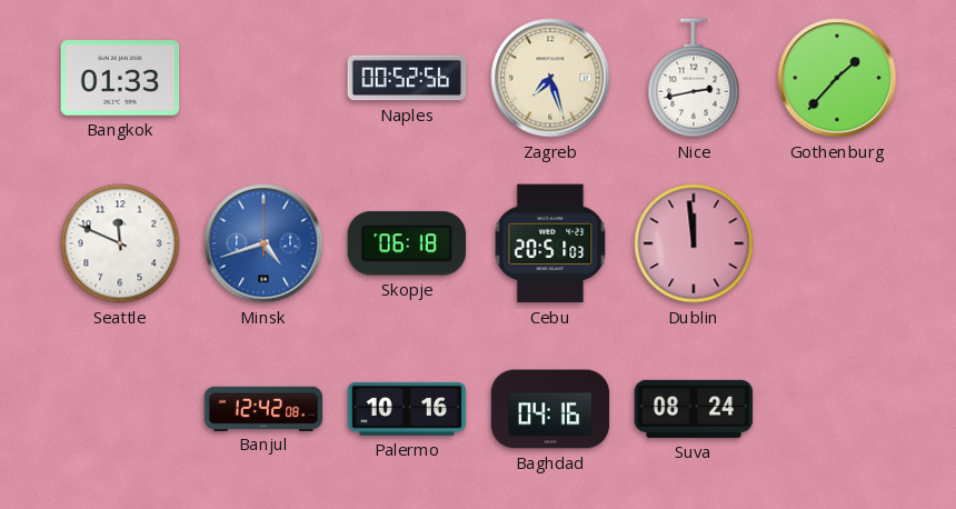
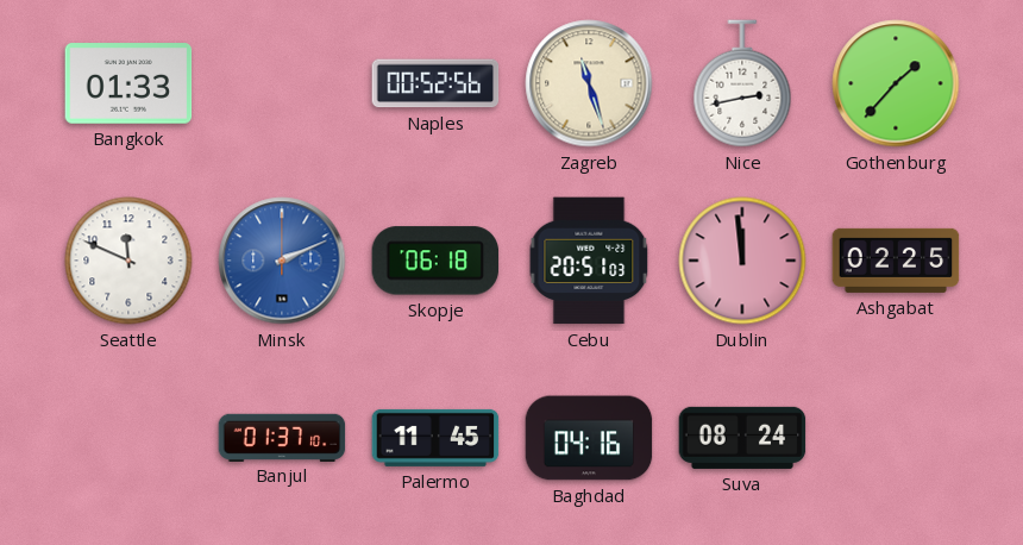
Zagreb: 7:27 -> 11:27 (589, 83)
Minsk: 4:42 -> 2:11 (282, 261)
Ashgabat: none -> 02:25 (896, 261)
Banjul: 12:42 -> 01:37 (282, 437)
Palermo: 10:16 -> 11:45 (435, 438)
